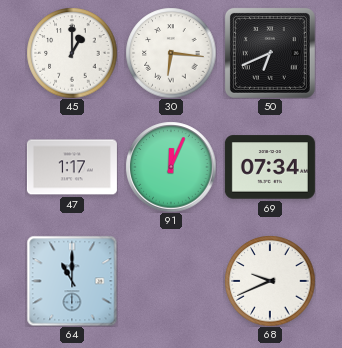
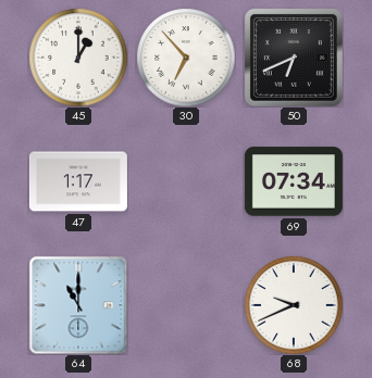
30: 6:16 -> 6:53 (186, 58)
91: 12:04 -> none (171, 167)
